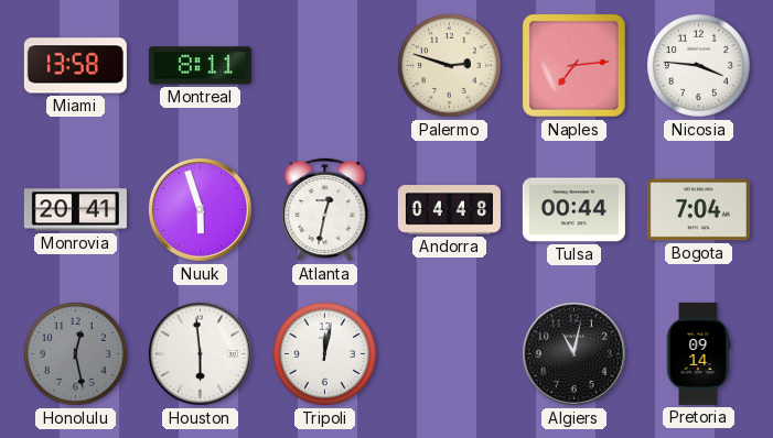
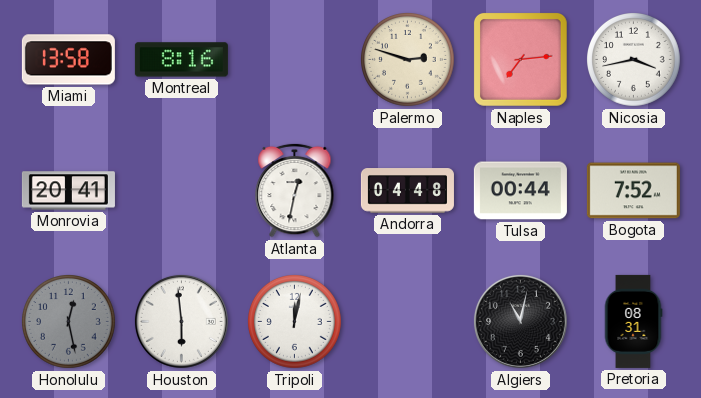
Montreal: 8:11 -> 8:16 (181, 60)
Nicosia: 3:46 -> 3:43 (634, 60)
Nuuk: 5:57 -> none (200, 209)
Bogota: 7:04 -> 7:52 (633, 191)
Pretoria: 09:14 -> 08:31 (633, 321)
